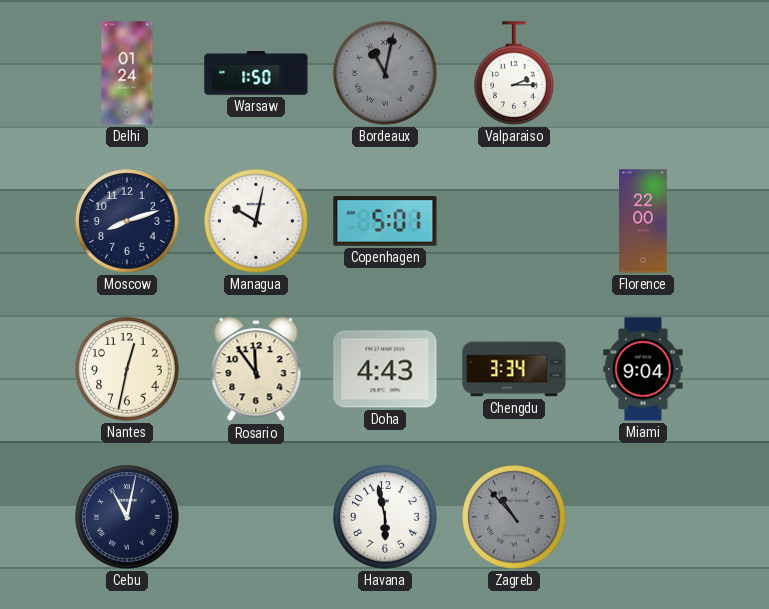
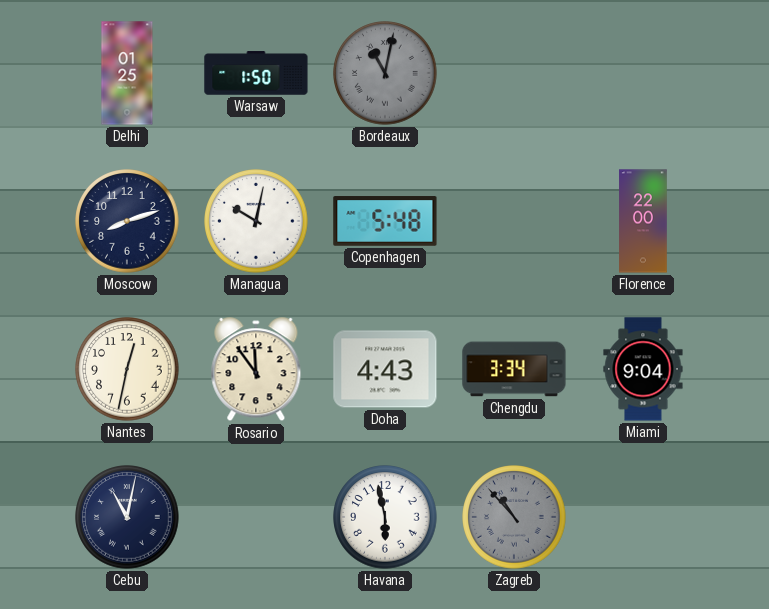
Delhi: 01:24 -> 01:25 (127, 73)
Valparaiso: 2:15 -> none (515, 73)
Copenhagen: 5:01 -> 5:48 (385, 221)
